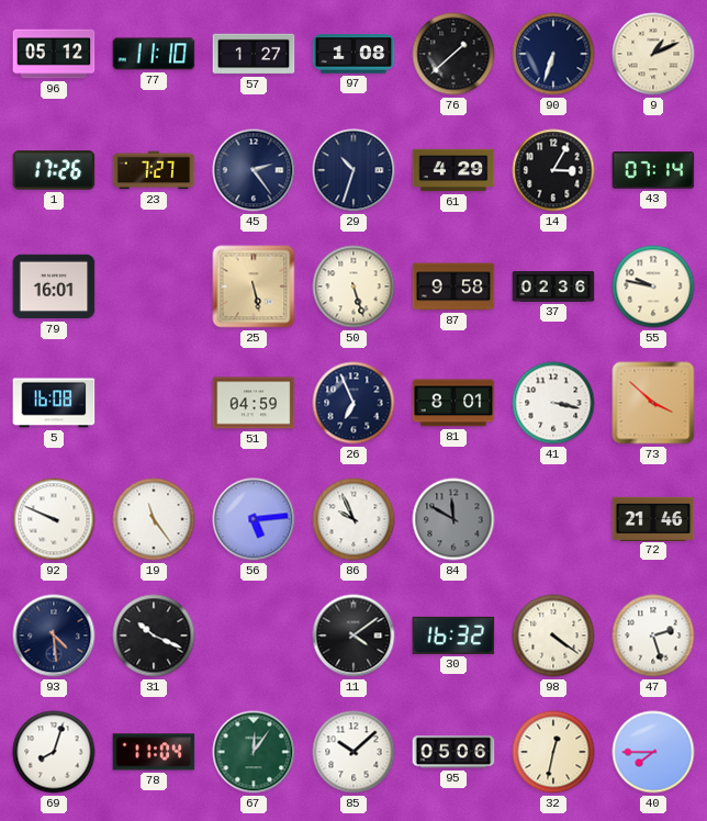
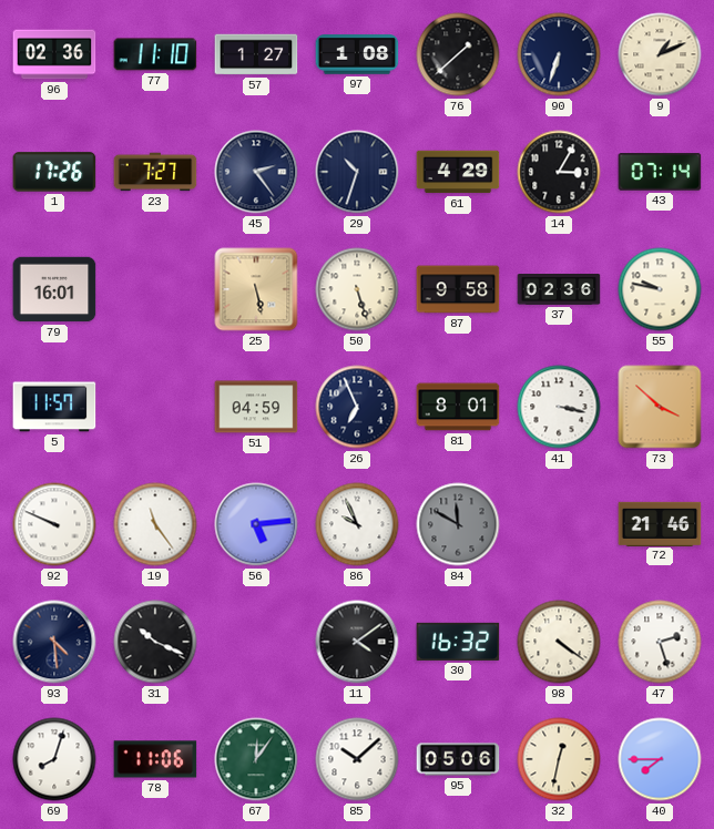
96: 05:12 -> 02:36 (54, 54)
5: 16:08 -> 11:57 (54, 407)
78: 11:04 -> 11:06 (155, 759)
